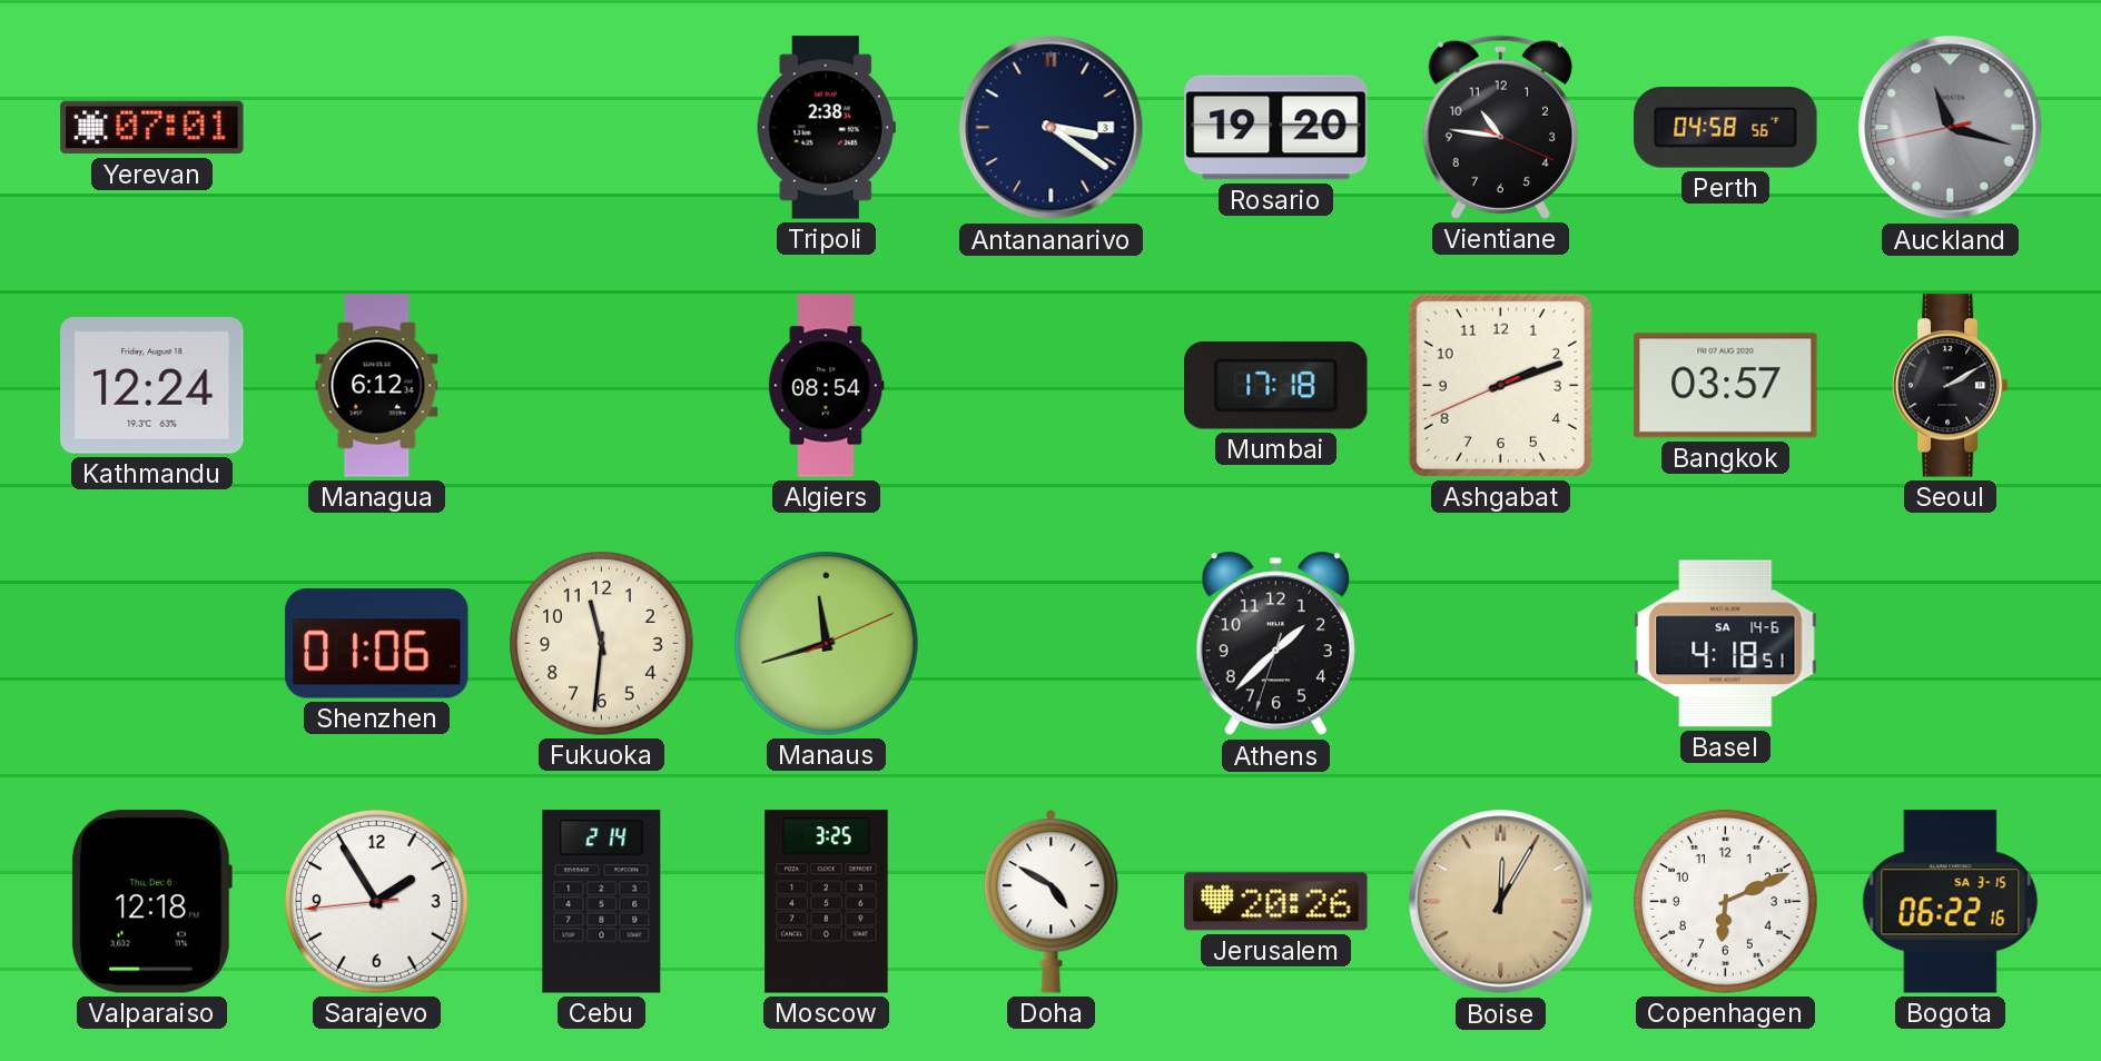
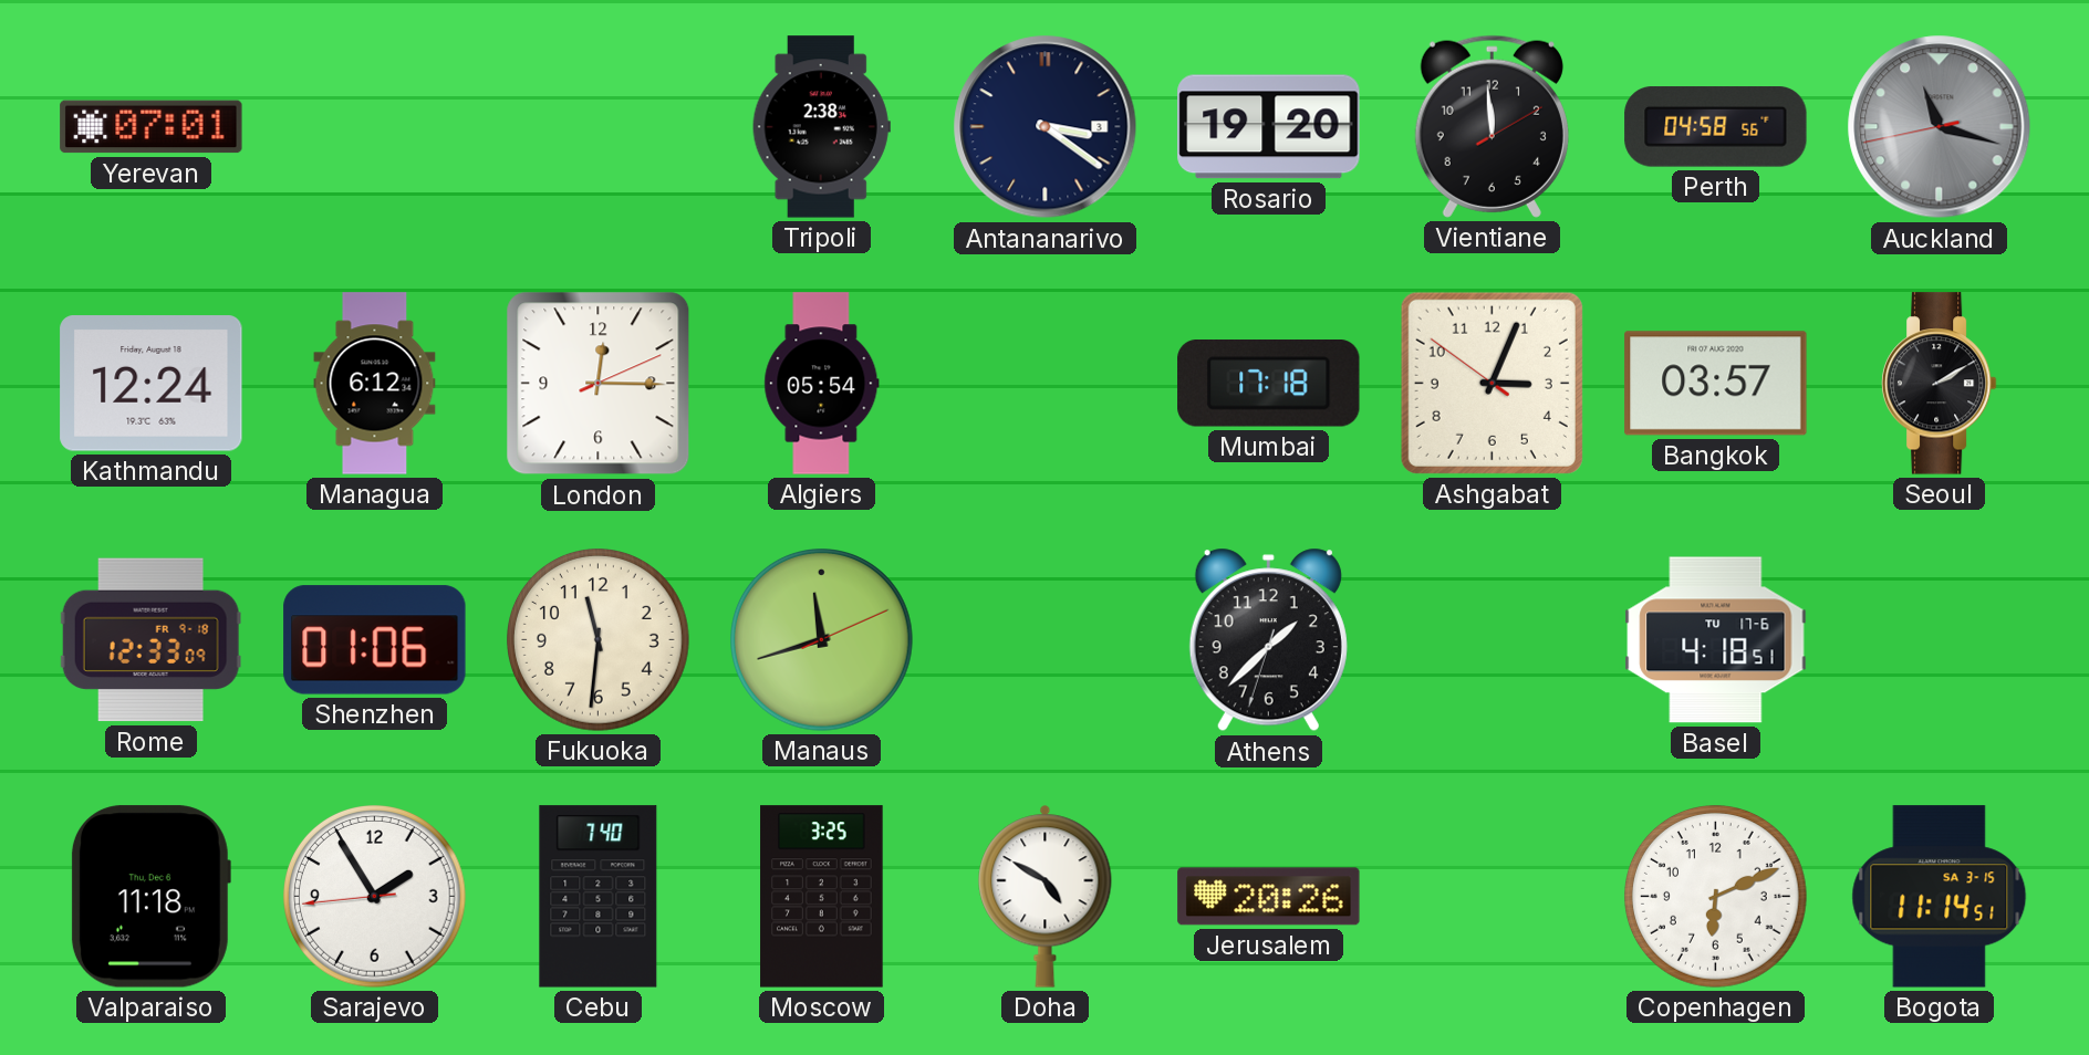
Vientiane: 10:46 -> 11:59 (1492, 126)
London: none -> 12:15 (599, 384)
Algiers: 08:54 -> 05:54 (822, 384)
Ashgabat: 2:11 -> 3:03 (1492, 383)
Rome: none -> 12:33 (150, 640)
Basel date: SA 14-6 -> TU 17-6 (1716, 640)
Valparaiso: 12:18 -> 11:18 (150, 897)
Cebu: 2:14 -> 7:40 (599, 897)
Boise: 12:05 -> none (1501, 902)
Bogota: 06:22 -> 11:14 (1940, 897)
